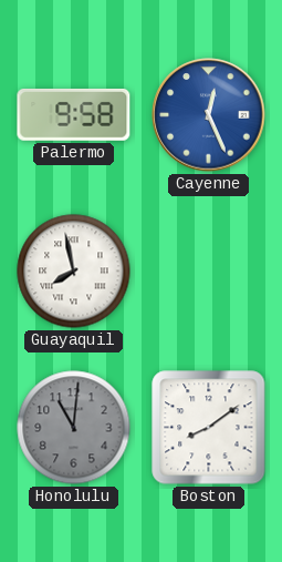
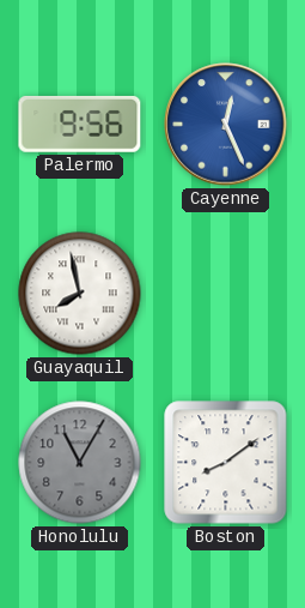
Palermo: 9:58 -> 9:56 (80, 124)
Honolulu: 11:01 -> 11:05 (80, 463)
